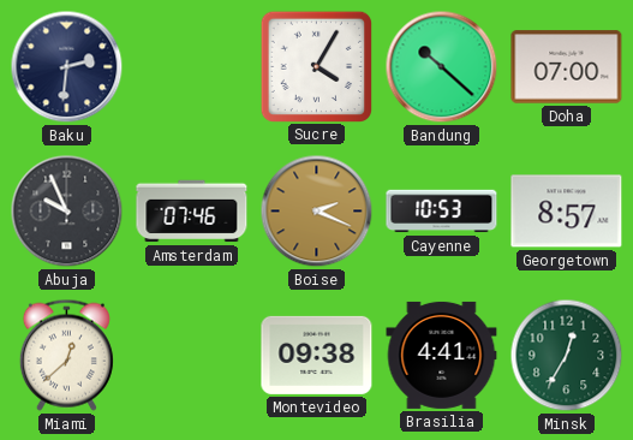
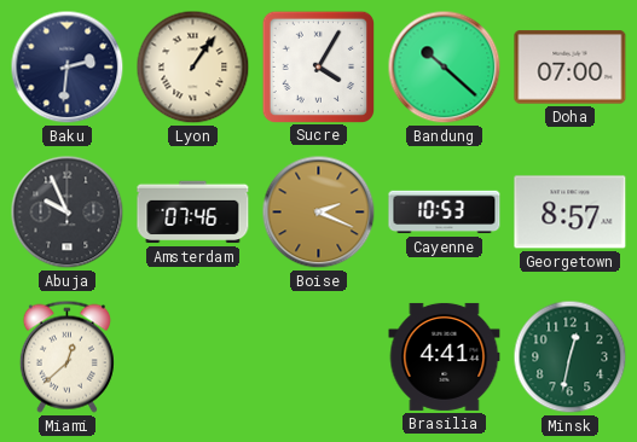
Lyon: none -> 1:06 (193, 68)
Montevideo: 09:38 -> none (317, 355)
Minsk: 12:35 -> 12:32 (571, 357)
